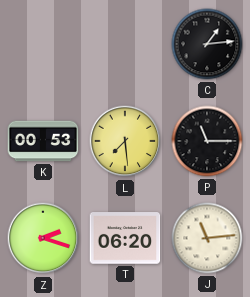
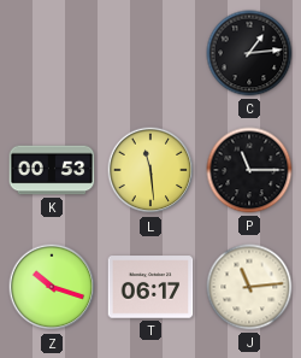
L: 7:29 -> 11:29 (150, 170)
Z: 2:18 -> 10:18 (52, 287)
T: 06:20 -> 06:17 (150, 287)
